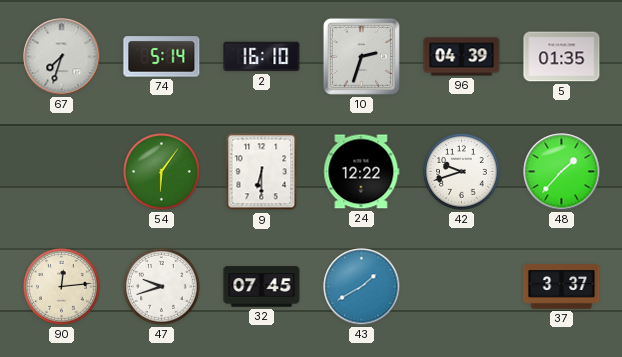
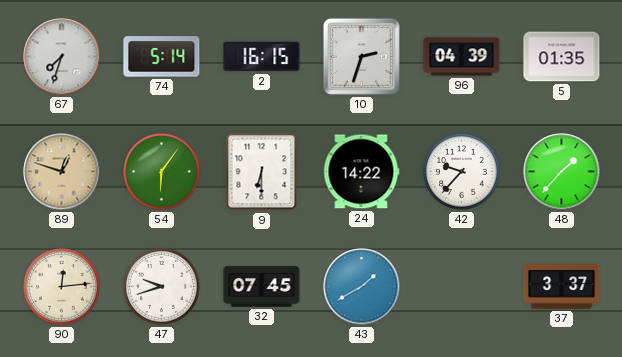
2: 16:10 -> 16:15 (262, 57)
89: none -> 12:48 (62, 172)
24: 12:22 -> 14:22 (362, 172)
42: 9:42 -> 9:37 (462, 172)
